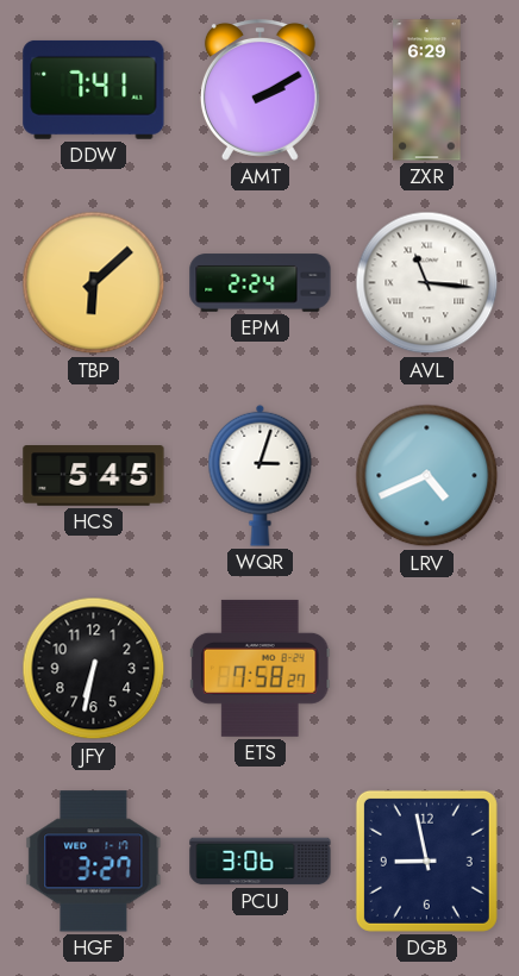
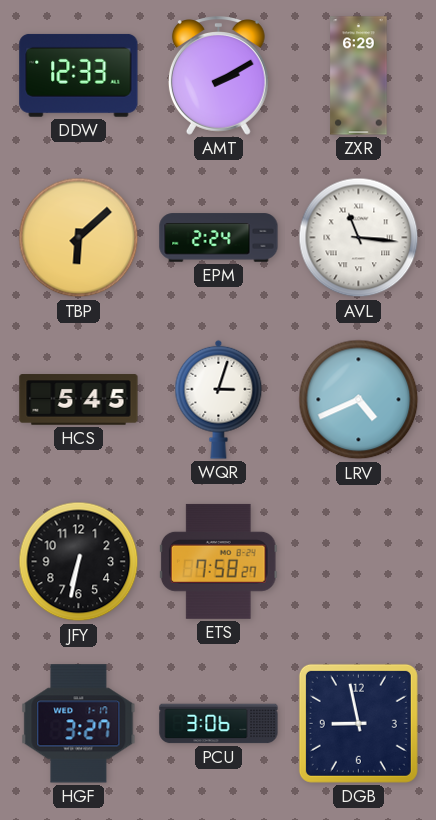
DDW: 7:41 -> 12:33 (79, 75)
